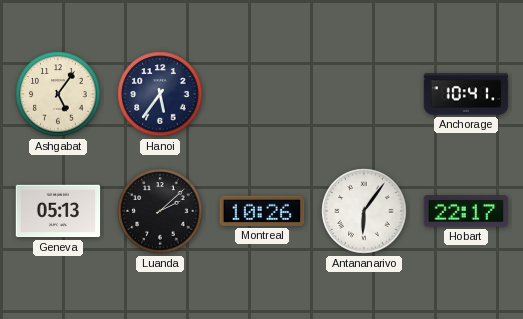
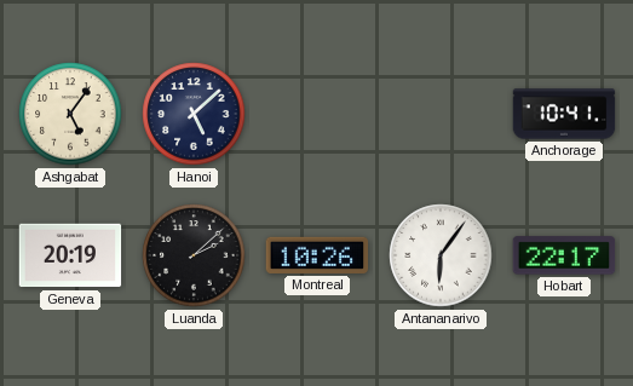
Hanoi: 5:36 -> 5:08 (194, 114)
Geneva: 05:13 -> 20:19 (70, 255)
